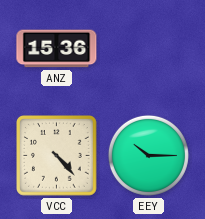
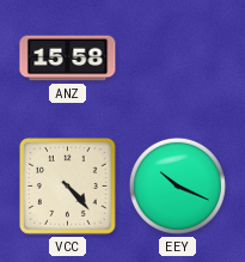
ANZ: 15:36 -> 15:58 (68, 59)
EEY: 10:15 -> 10:19 (177, 185)
